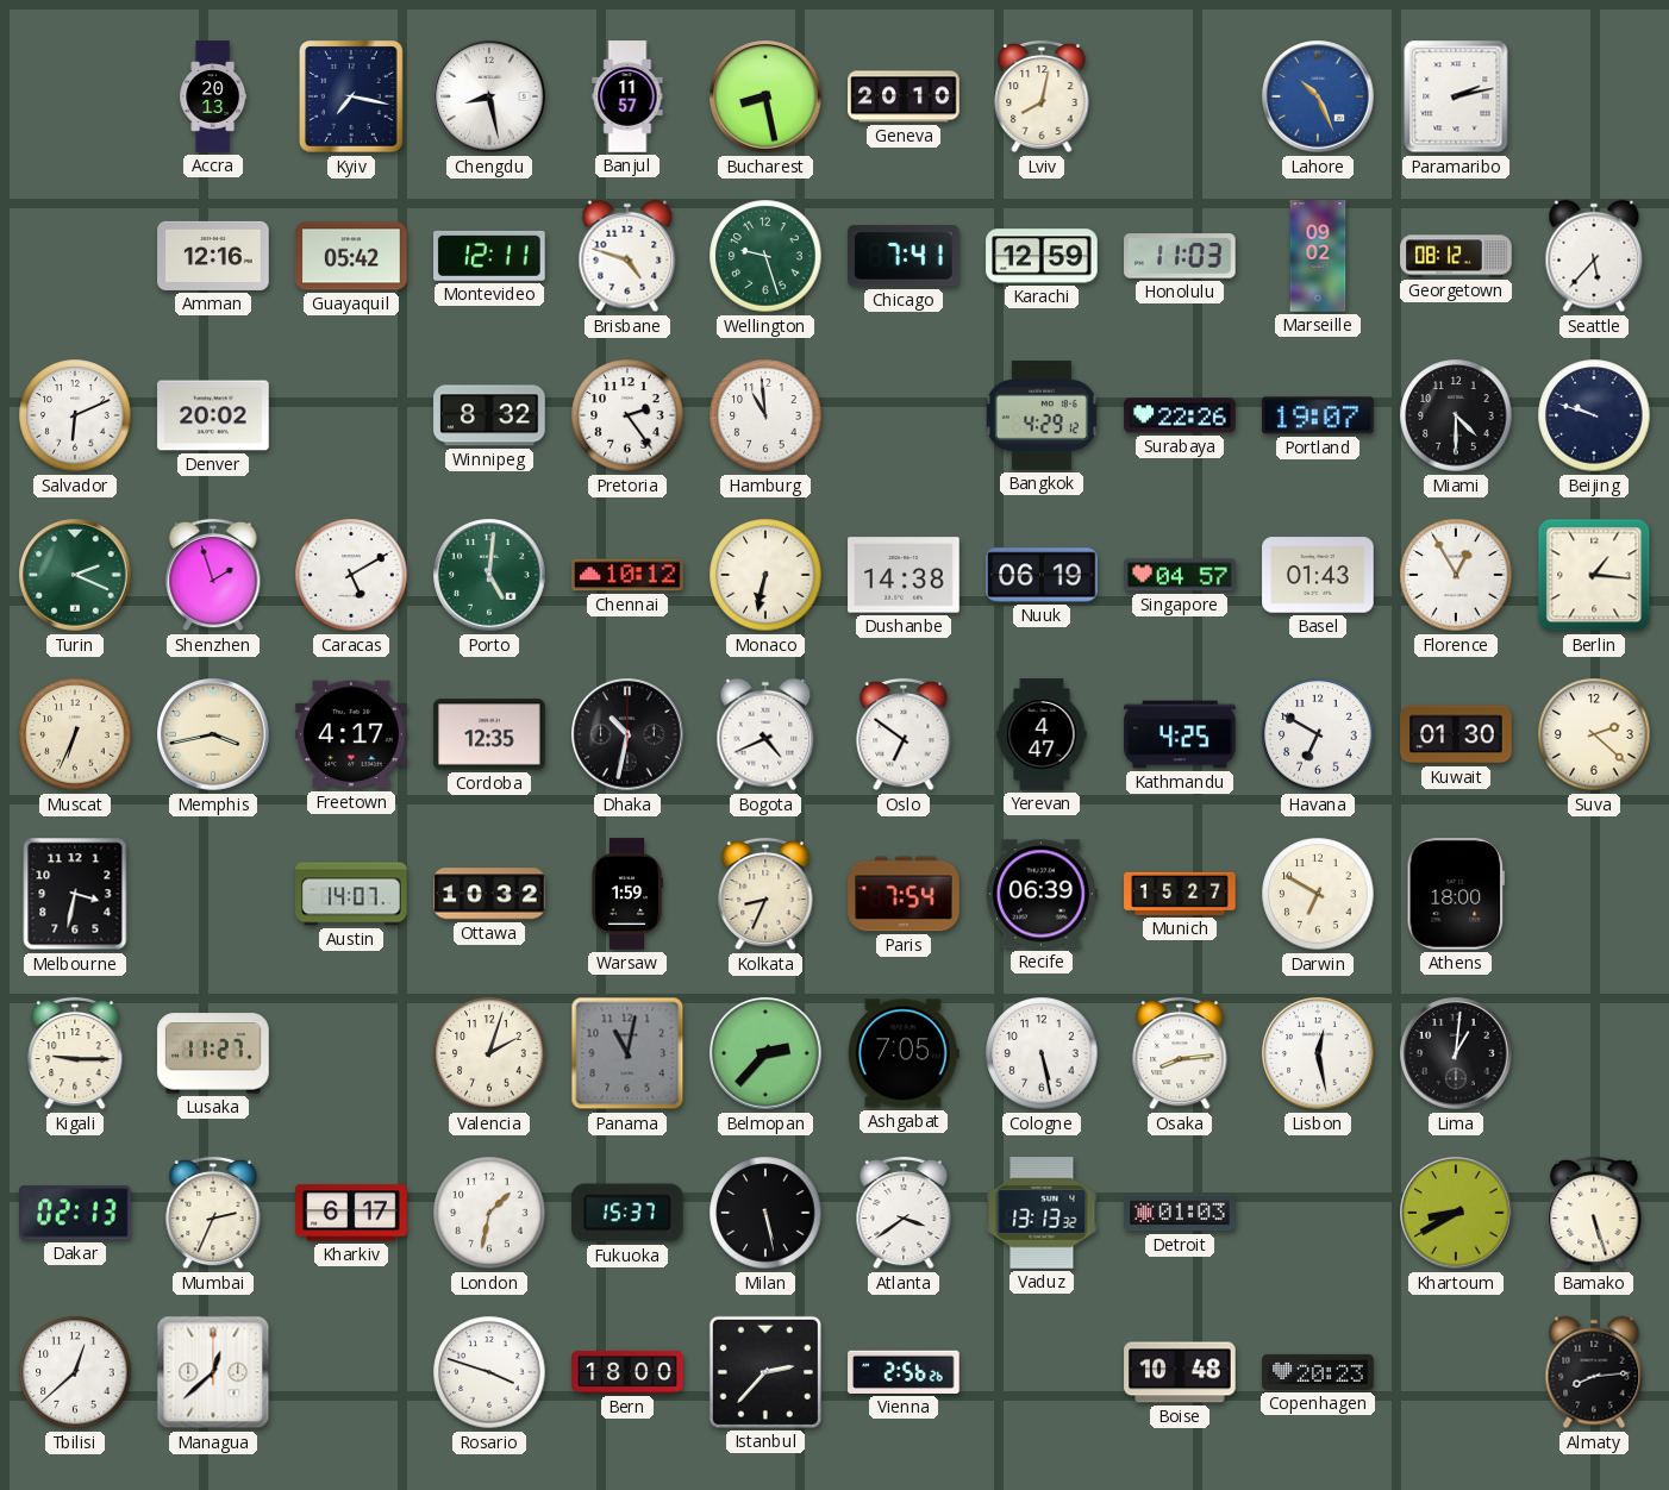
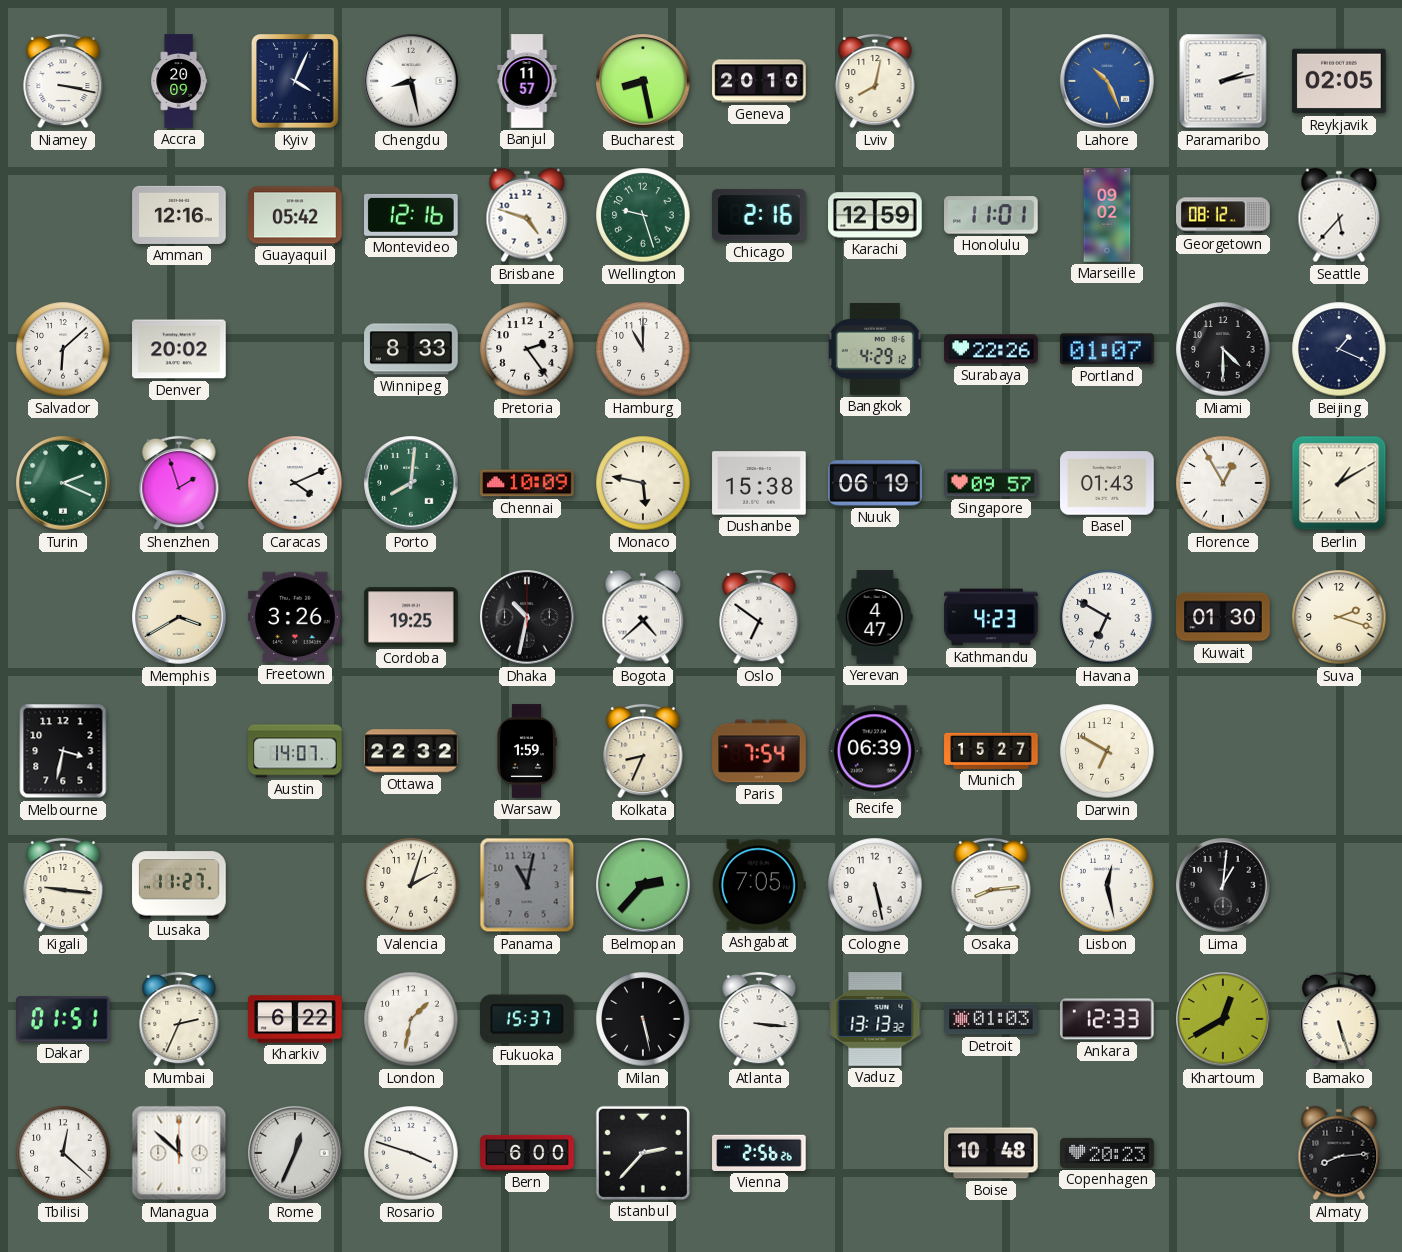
Niamey: none -> 3:17 (63, 81)
Accra: 20:13 -> 20:09 (179, 81)
Kyiv: 7:17 -> 4:04 (295, 81)
Reykjavik: none -> 02:05 (1339, 81)
Montevideo: 12:11 -> 12:16 (412, 215)
Chicago: 7:41 -> 2:16 (759, 215)
Honolulu: 11:03 -> 11:01 (991, 215)
Salvador: 6:11 -> 6:08 (63, 349)
Winnipeg: 8:32 -> 8:33 (411, 349)
Hamburg: 10:59 -> 11:00 (643, 349)
Portland: 19:07 -> 01:07 (1108, 349)
Beijing: 9:48 -> 1:19 (1339, 349)
Caracas: 5:10 -> 4:11 (295, 483)
Porto: 5:01 -> 8:01 (411, 483)
Chennai: 10:12 -> 10:09 (527, 483)
Monaco: 6:32 -> 5:47 (643, 483)
Dushanbe: 14:38 -> 15:38 (759, 483)
Singapore: 04:57 -> 09:57 (991, 483)
Berlin: 1:16 -> 1:10 (1339, 483)
Muscat: 6:34 -> none (75, 734)
Memphis: 3:43 -> 3:40 (179, 617)
Freetown: 4:17 -> 3:26 (295, 617)
Cordoba: 12:35 -> 19:25 (411, 617)
Bogota: 4:41 -> 4:38 (643, 617)
Kathmandu: 4:25 -> 4:23 (991, 617)
Suva: 2:22 -> 2:18 (1339, 617)
Ottawa: 10:32 -> 22:32 (411, 751)
Athens: 18:00 -> none (1456, 894)
Kigali: 9:15 -> 9:16 (63, 885)
Dakar: 02:13 -> 01:51 (64, 1019)
Kharkiv: 6:17 -> 6:22 (295, 1019)
Atlanta: 3:39 -> 3:16 (759, 1019)
Ankara: none -> 12:33 (1107, 1019)
Khartoum: 8:40 -> 12:40 (1223, 1019)
Tbilisi: 12:38 -> 12:22 (63, 1153)
Managua: 12:38 -> 11:52 (179, 1153)
Rome: none -> 12:34 (295, 1153)
Bern: 18:00 -> 6:00 (527, 1153)
